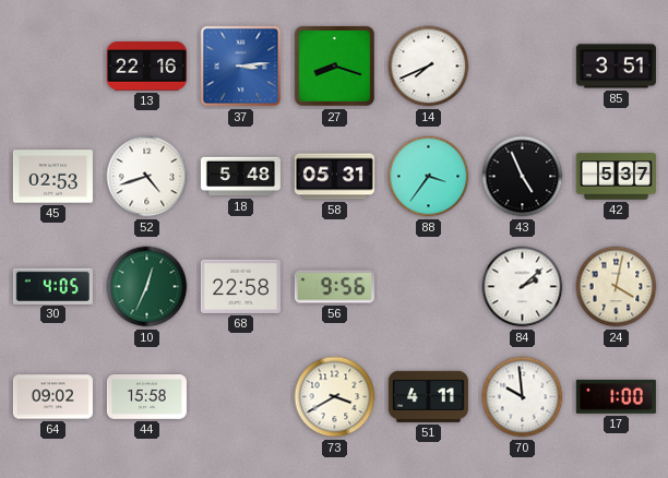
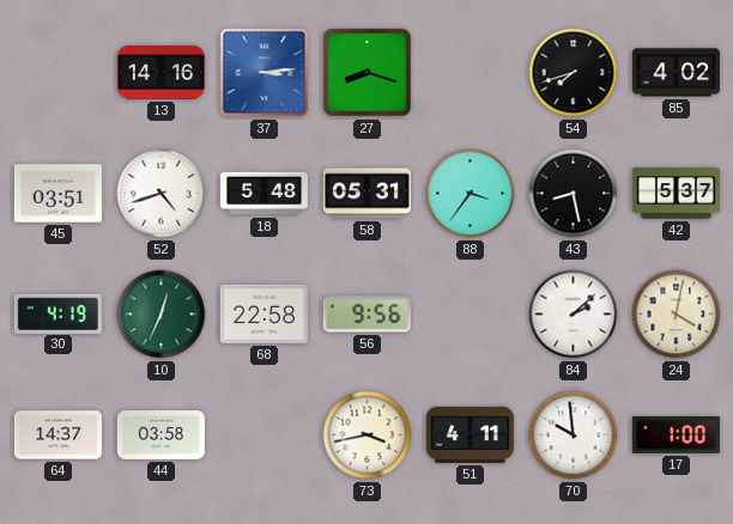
13: 22:16 -> 14:16 (160, 73)
14: 7:41 -> none (429, 67)
54: none -> 7:42 (574, 73)
85: 3:51 -> 4:02 (676, 73)
45: 02:53 -> 03:51 (57, 194)
43: 4:56 -> 8:28 (574, 194)
30: 4:05 -> 4:19 (57, 313)
64: 09:02 -> 14:37 (57, 435)
44: 15:58 -> 03:58 (160, 435)
73: 3:40 -> 3:43 (368, 435)
